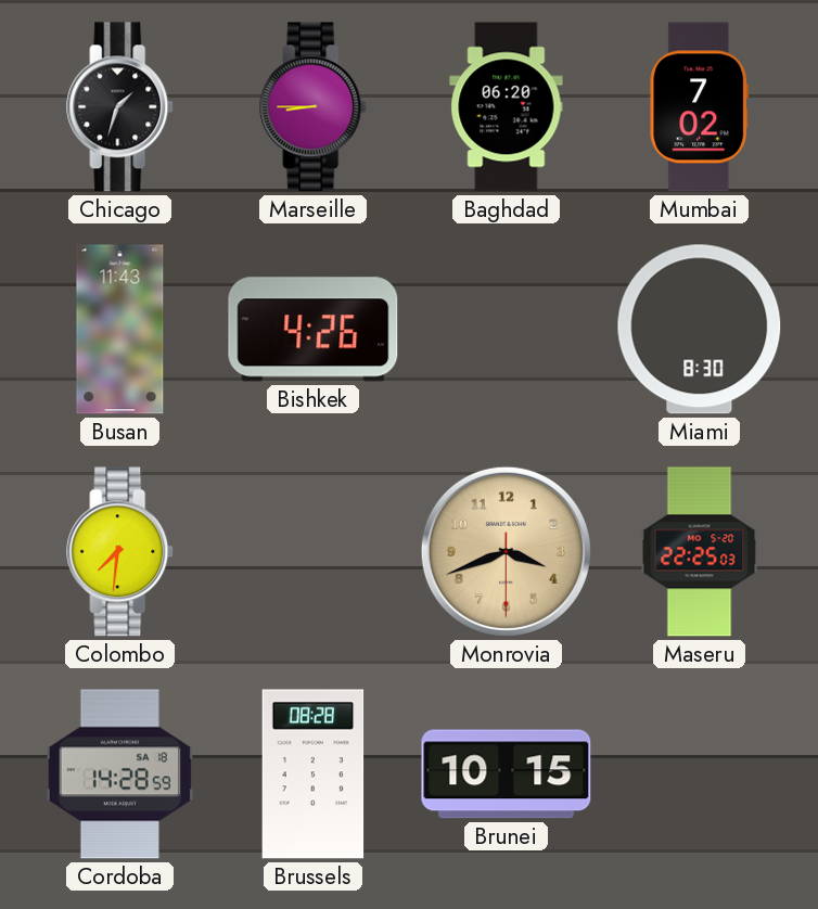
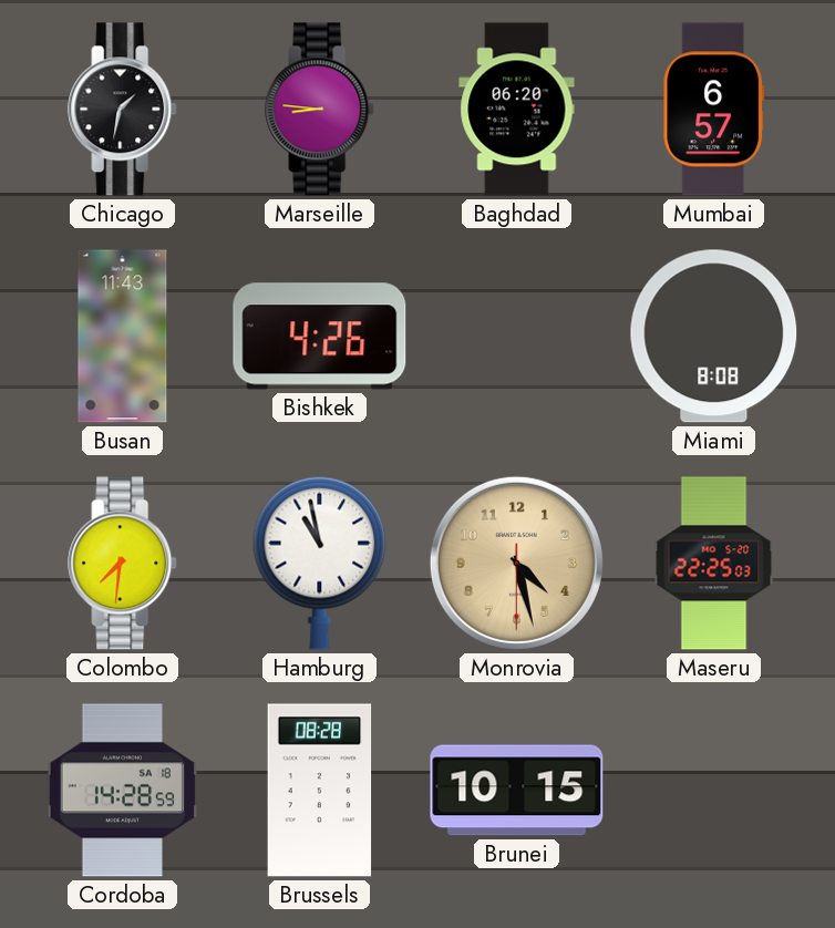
Chicago: 1:33 -> 1:32 (123, 110)
Marseille: 8:45 -> 8:46 (320, 110)
Mumbai: 7:02 -> 6:57 (714, 110)
Miami: 8:30 -> 8:08 (714, 337)
Hamburg: none -> 10:58 (320, 563)
Monrovia: 3:41 -> 4:27 (516, 563)
